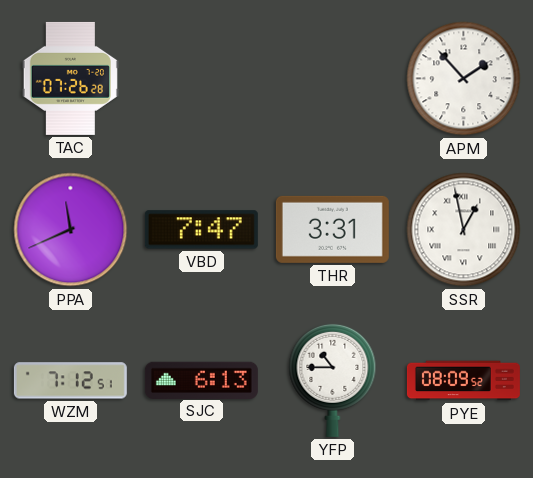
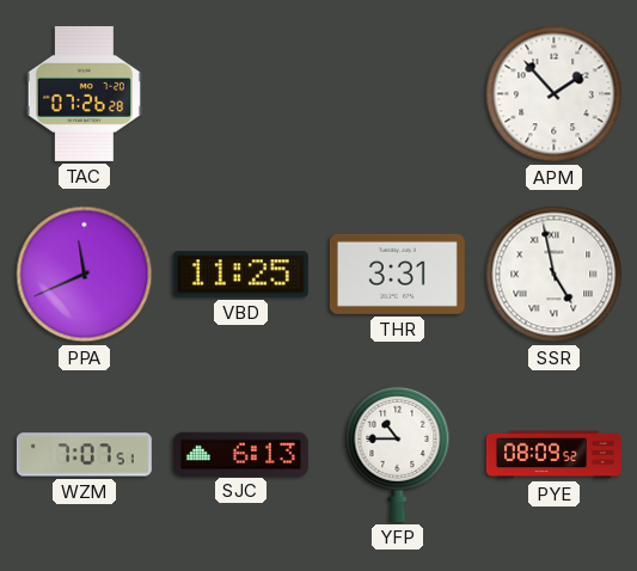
VBD: 7:47 -> 11:25 (240, 275)
SSR: 12:58 -> 4:58 (555, 275)
WZM: 7:12 -> 7:07 (84, 455)
